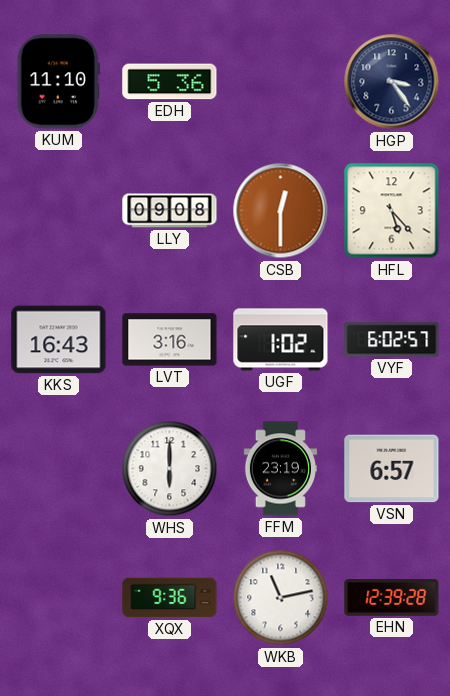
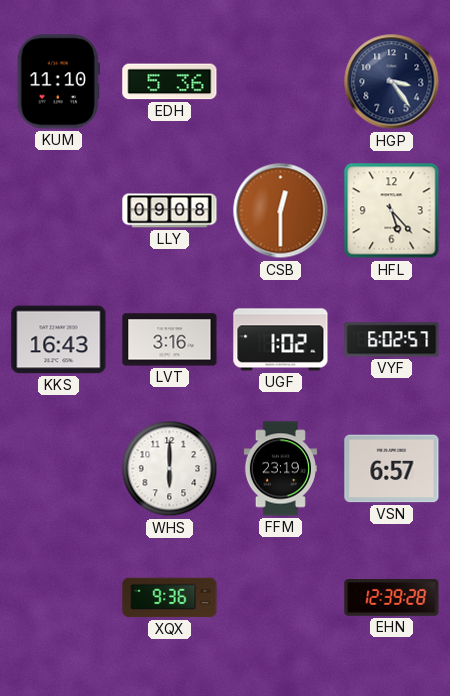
WKB: 11:13 -> none (281, 598)
